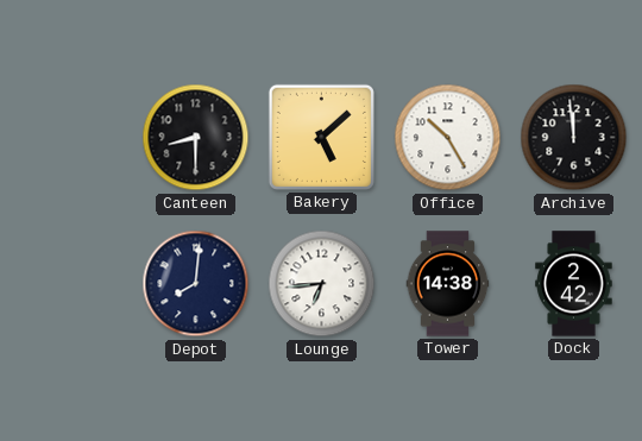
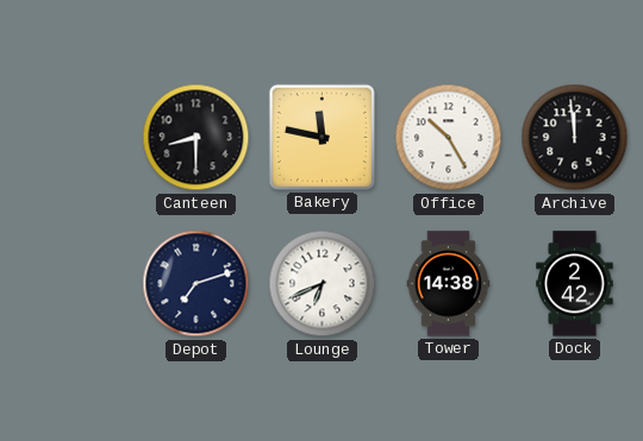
Bakery: 5:08 -> 11:47 (321, 137)
Depot: 8:01 -> 7:12 (196, 284)
Lounge: 6:44 -> 6:41 (323, 284)
